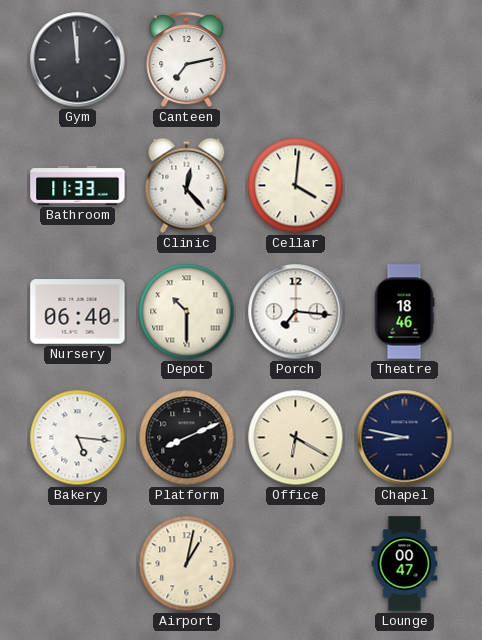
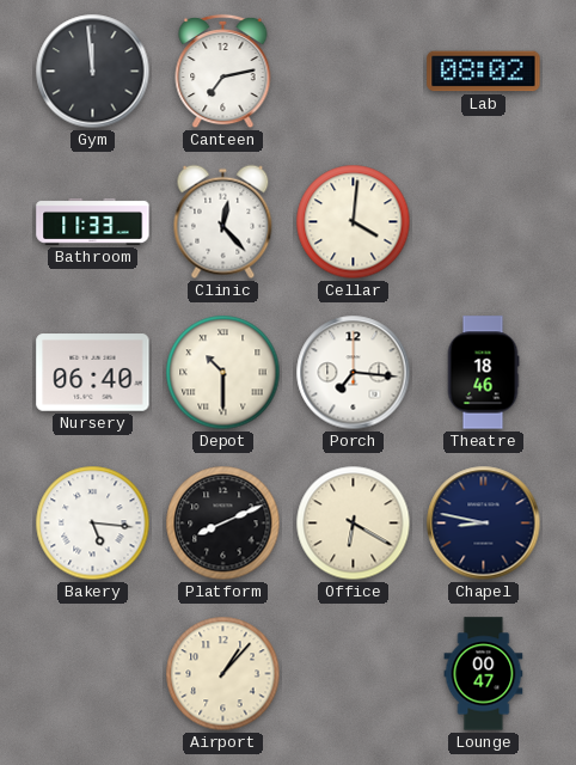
Lab: none -> 08:02 (484, 72)
Airport: 1:02 -> 1:07 (223, 674)
